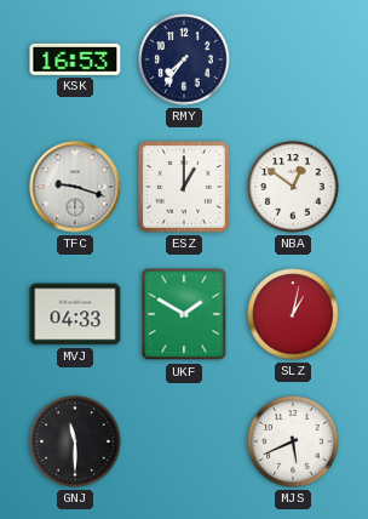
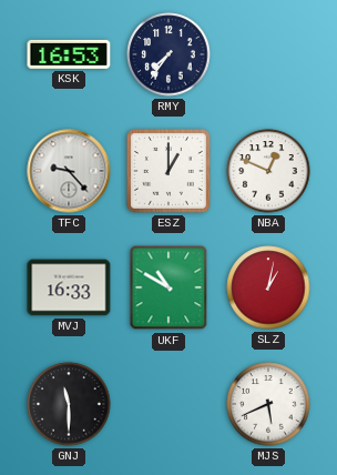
TFC: 9:18 -> 9:23 (69, 171)
NBA: 12:51 -> 12:49 (268, 171)
MVJ: 04:33 -> 16:33 (69, 287)
UKF: 1:50 -> 10:50 (168, 287)
